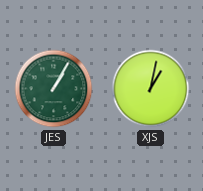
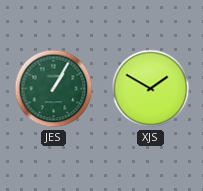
XJS: 1:02 -> 1:50 (151, 89)
